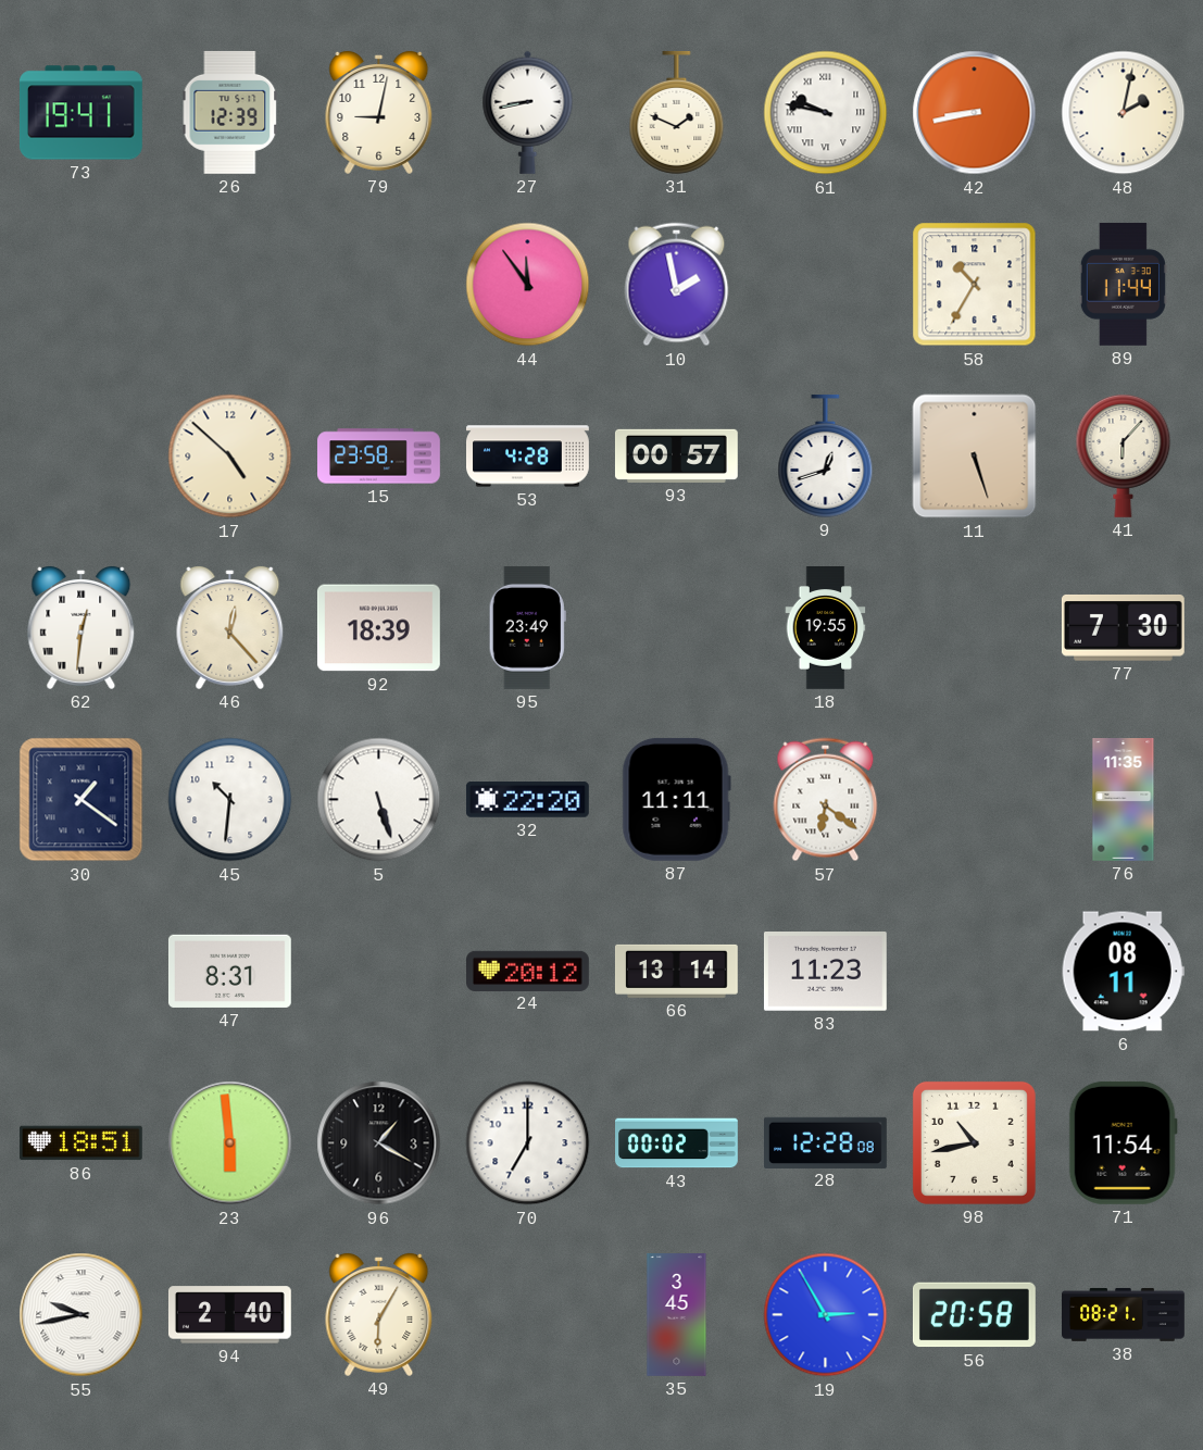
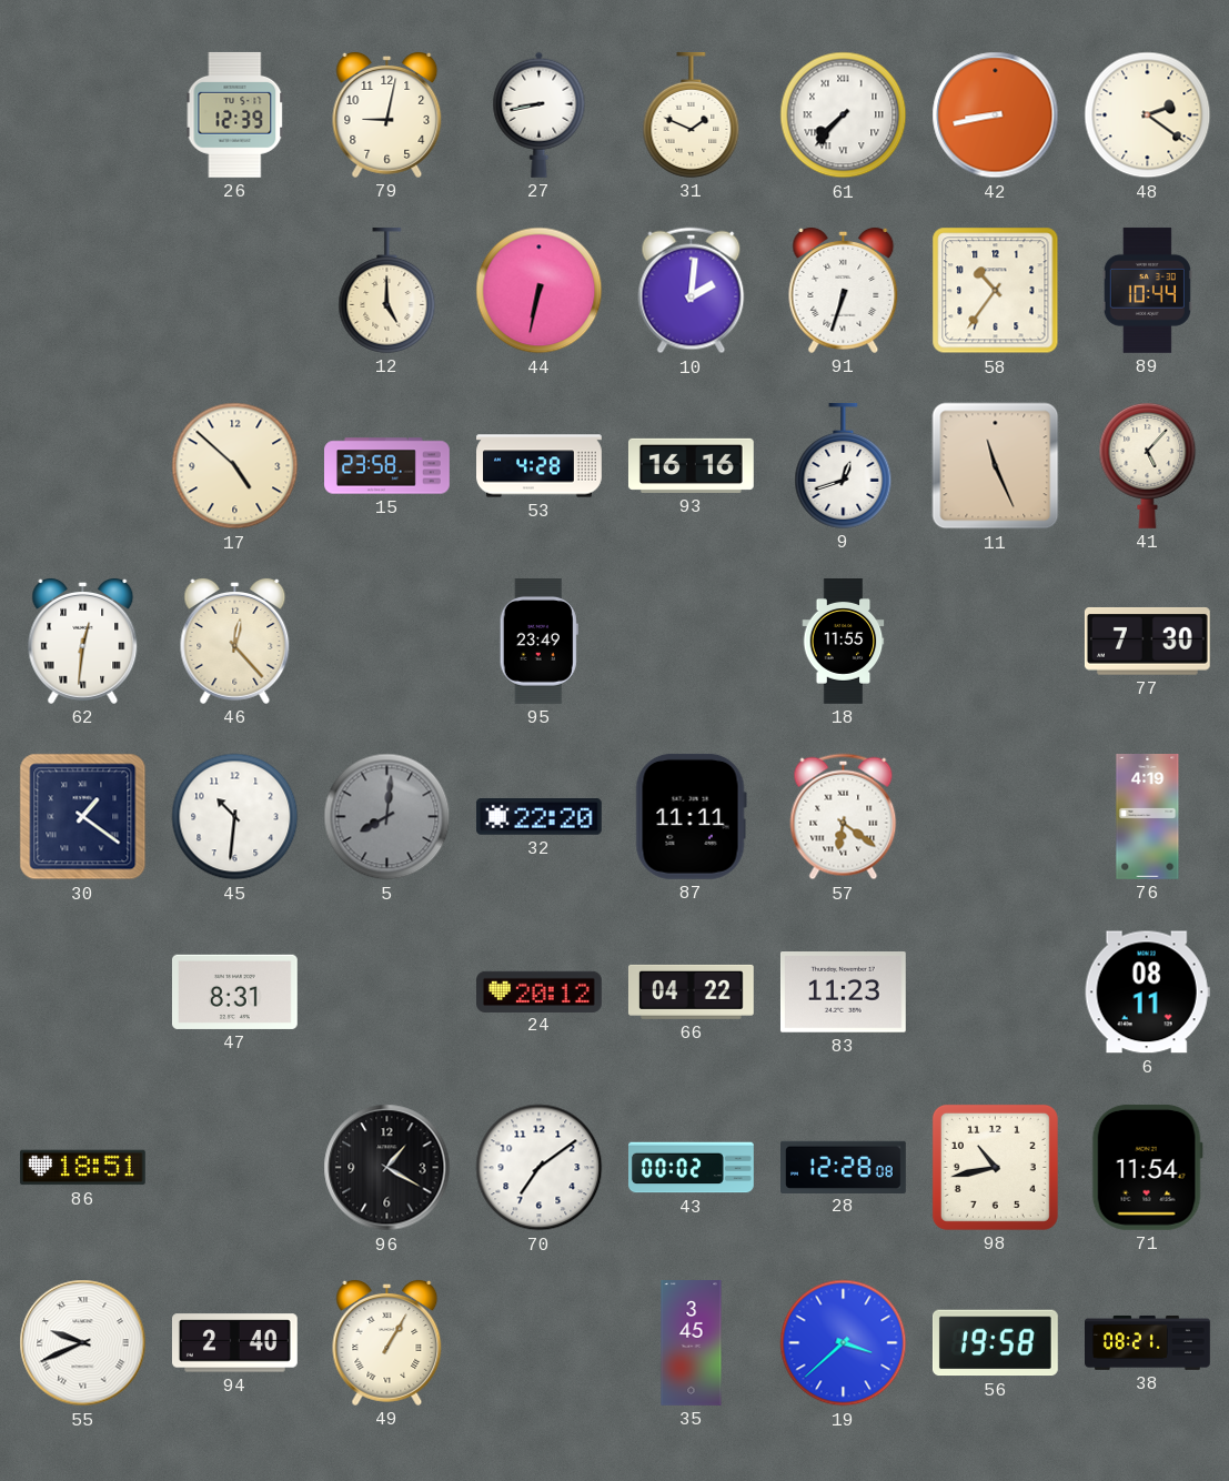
73: 19:41 -> none (82, 113)
61: 9:47 -> 7:37 (844, 115)
48: 2:02 -> 2:21 (1148, 115)
12: none -> 5:00 (387, 290)
44: 11:54 -> 6:32 (540, 291)
10: 1:58 -> 2:01 (692, 291)
91: none -> 6:33 (844, 290)
58: 10:35 -> 10:36 (996, 291)
89: 11:44 -> 10:44 (1147, 290)
93: 00:57 -> 16:16 (692, 465)
11: 5:27 -> 11:26 (996, 466)
41: 6:07 -> 5:07 (1148, 465)
92: 18:39 -> none (378, 628)
18: 19:55 -> 11:55 (844, 642)
5: 5:27 -> 8:01 (387, 817)
5 dial: white -> grey (387, 817)
76: 11:35 -> 4:19 (1148, 817)
66: 13:14 -> 04:22 (691, 991)
23: 5:59 -> none (230, 1143)
70: 7:00 -> 7:09 (540, 1168)
55: 9:43 -> 9:41 (83, 1343)
49: 6:05 -> 1:05 (387, 1342)
19: 2:55 -> 3:38 (844, 1343)
56: 20:58 -> 19:58 (995, 1343)
